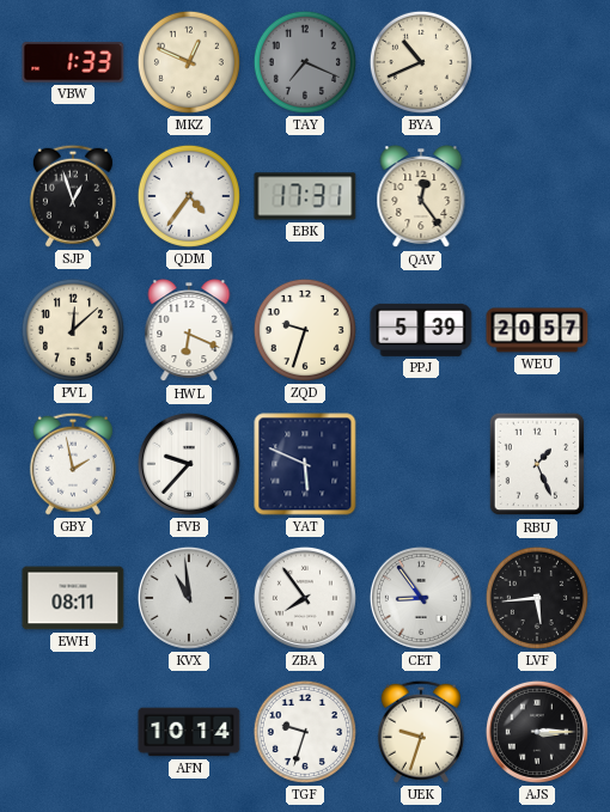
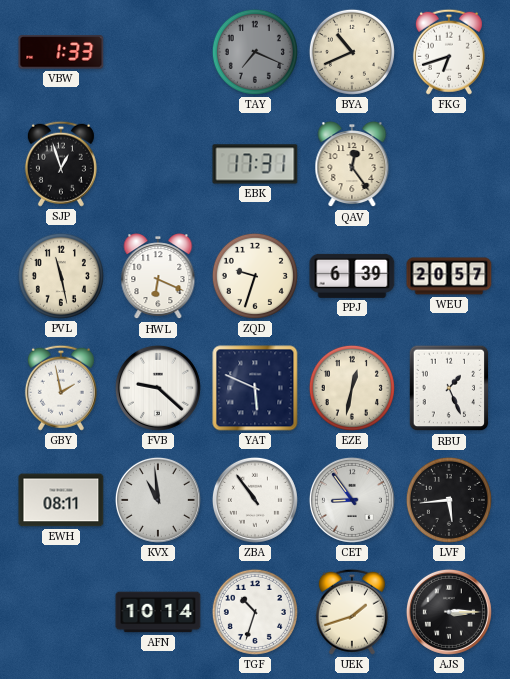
MKZ: 12:49 -> none (189, 62)
FKG: none -> 6:42 (449, 52)
QDM: 4:36 -> none (189, 196)
PVL: 12:08 -> 11:28 (61, 276)
PPJ: 5:39 -> 6:39 (352, 276)
FVB: 9:37 -> 9:22 (158, 388)
EZE: none -> 12:32 (352, 388)
ZBA: 7:54 -> 10:54 (255, 500)
TGF: 9:33 -> 10:33 (255, 612)
UEK: 9:33 -> 1:42 (352, 612)
